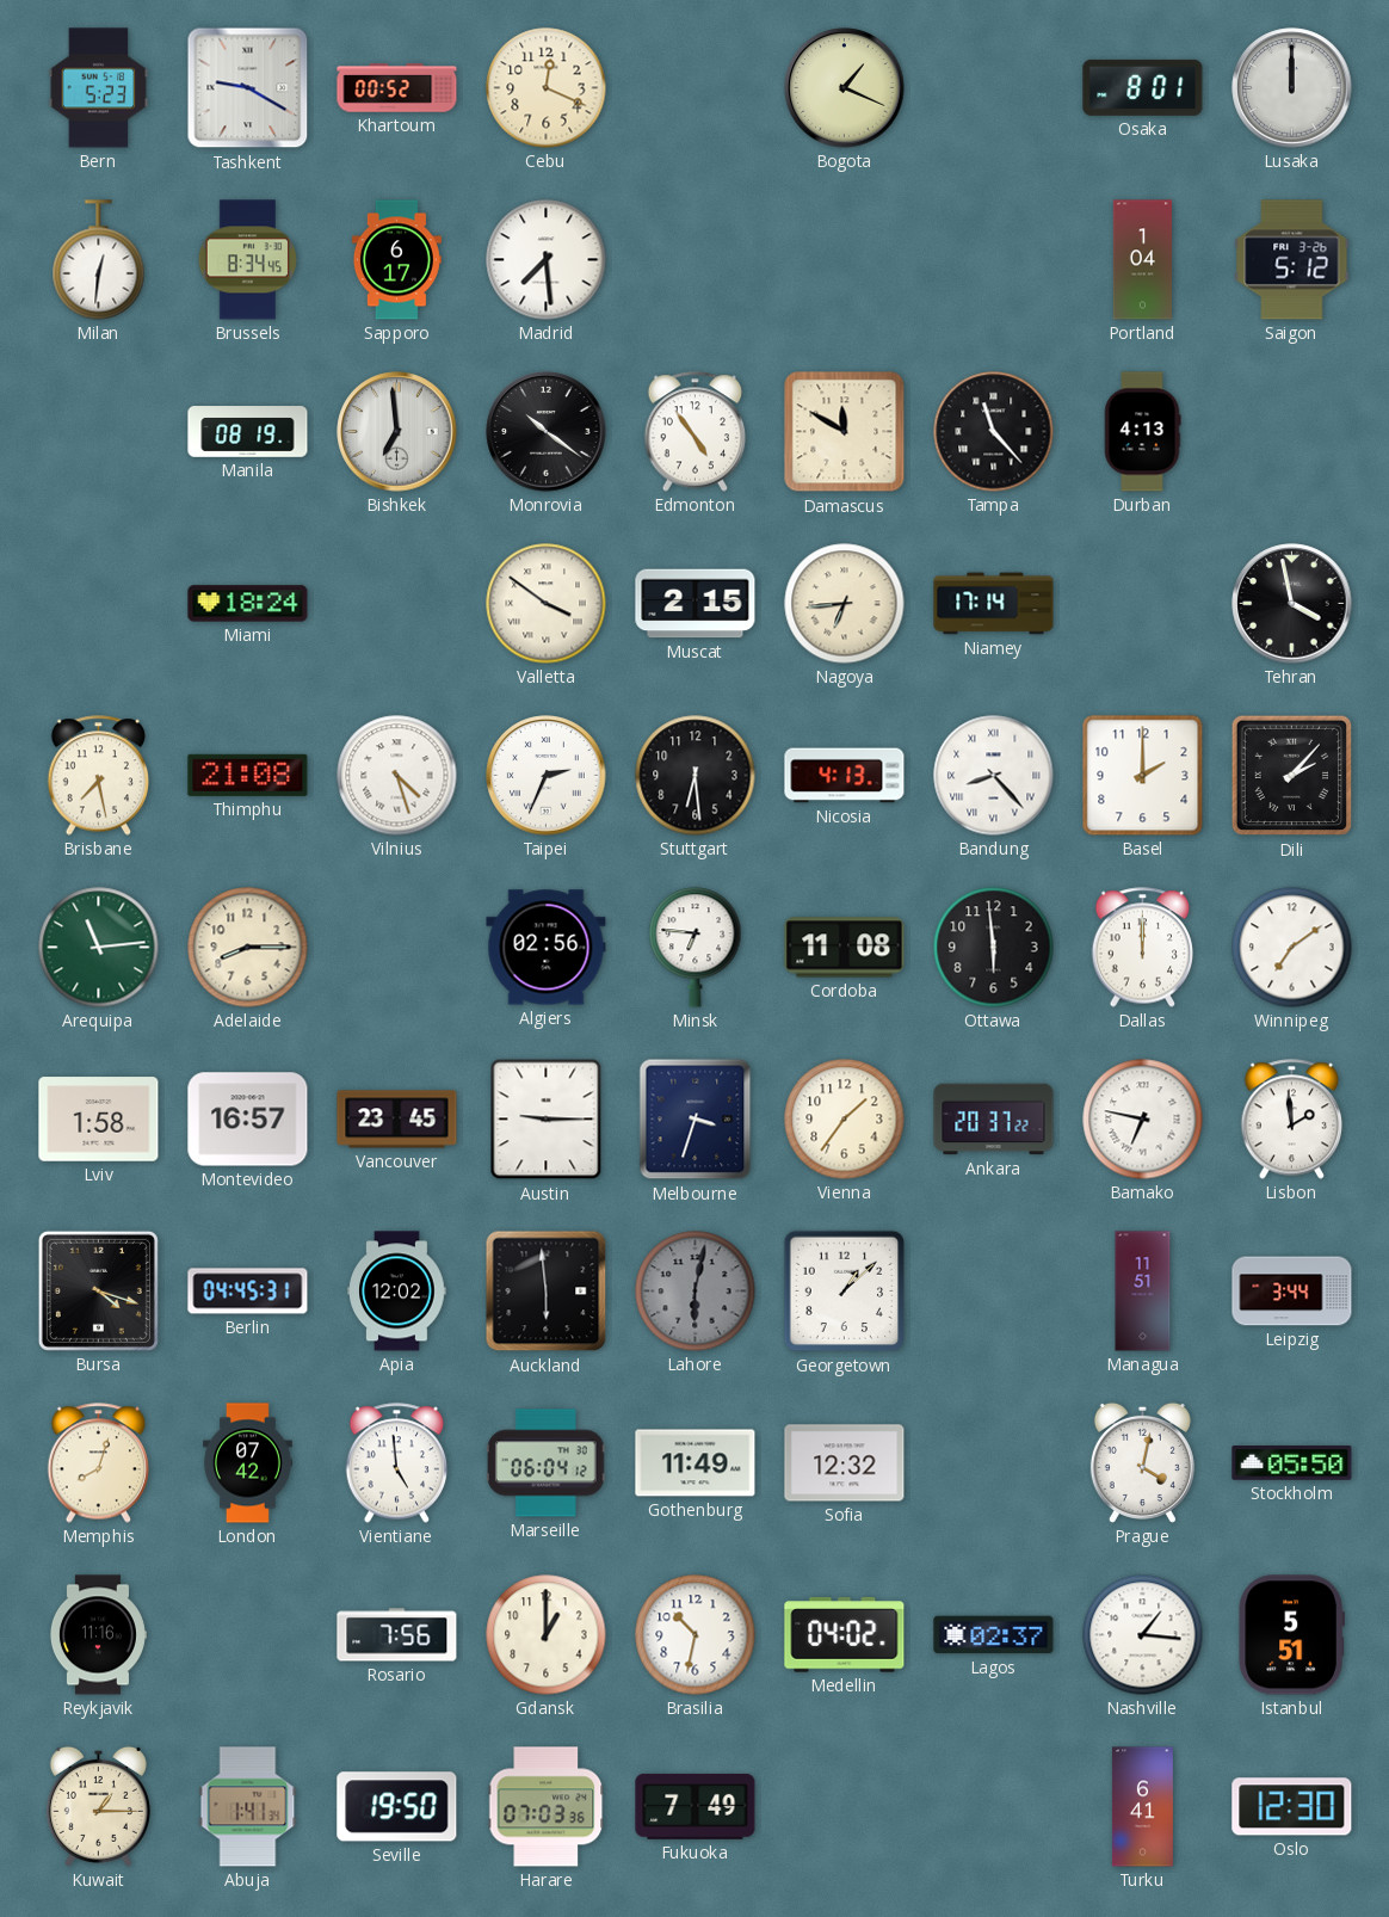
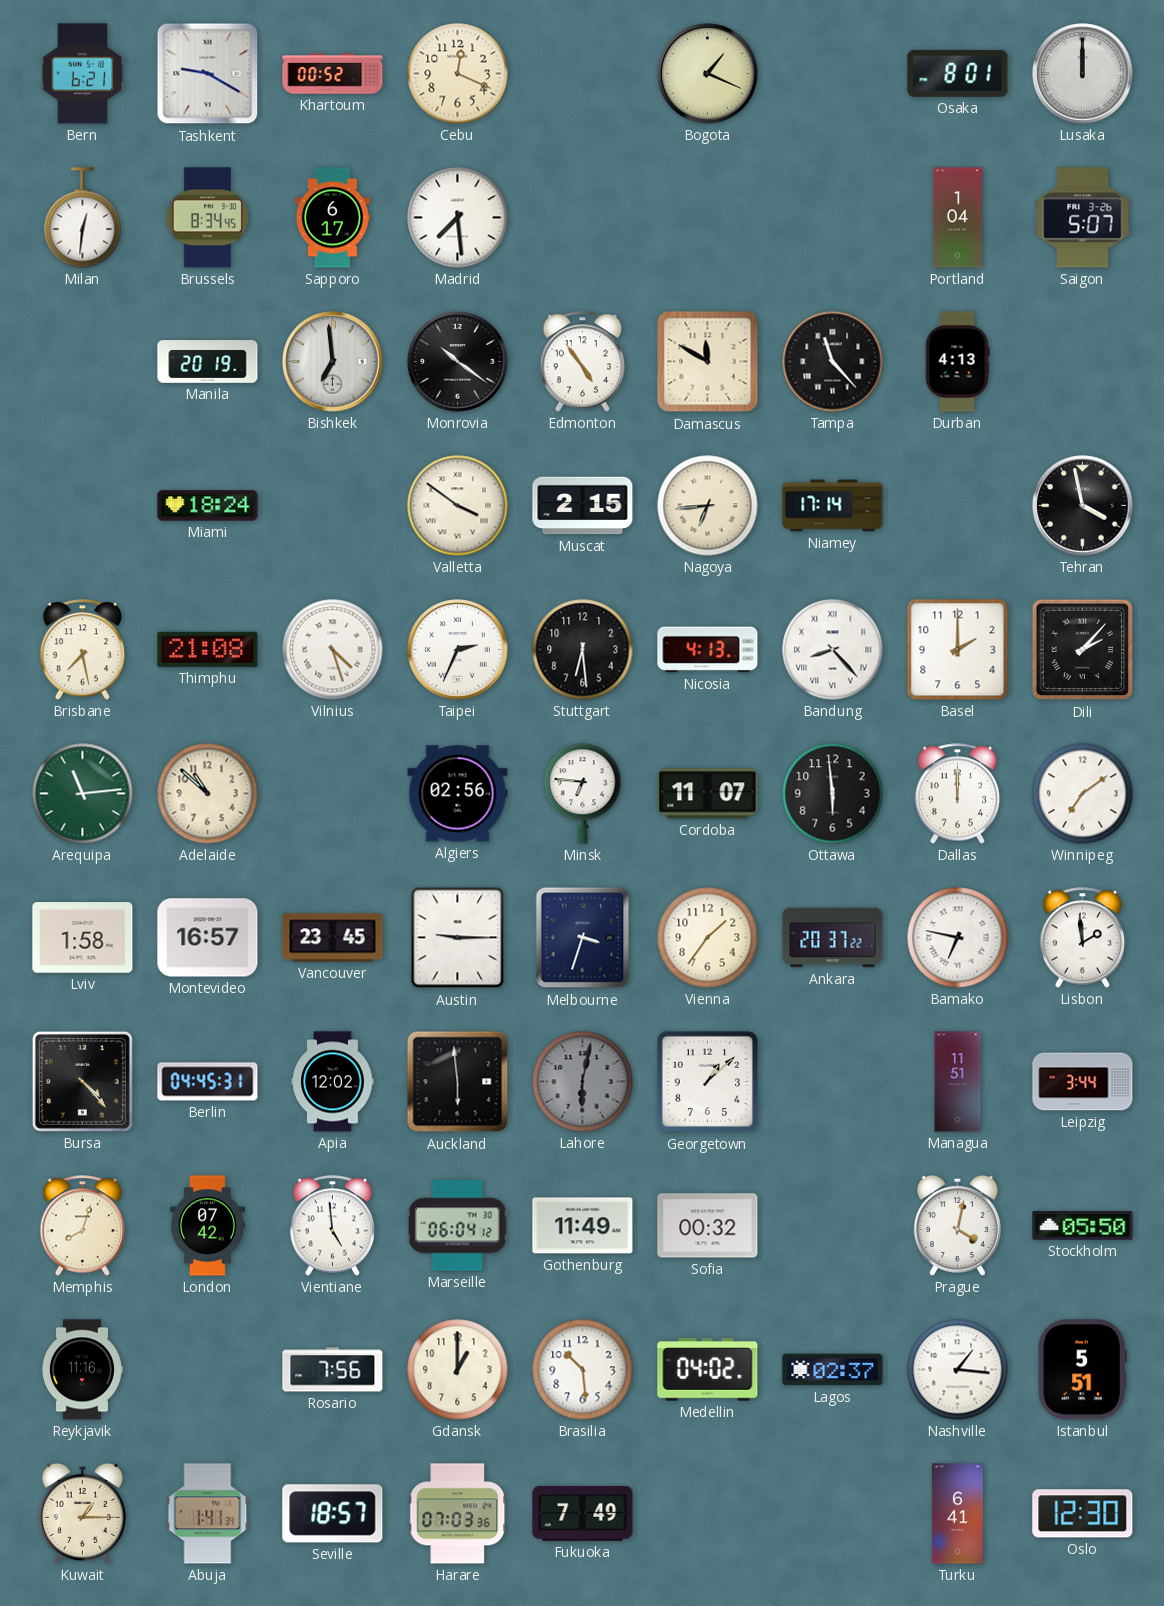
Bern: 5:23 -> 6:21 (83, 74)
Saigon: 5:12 -> 5:07 (1083, 218)
Manila: 08:19 -> 20:19 (208, 362)
Adelaide: 8:15 -> 10:52 (208, 794)
Cordoba: 11:08 -> 11:07 (708, 794)
Bursa: 4:18 -> 4:23 (82, 1081)
Sofia: 12:32 -> 00:32 (708, 1226)
Brasilia: 10:32 -> 10:29 (583, 1370)
Seville: 19:50 -> 18:57 (333, 1514)
